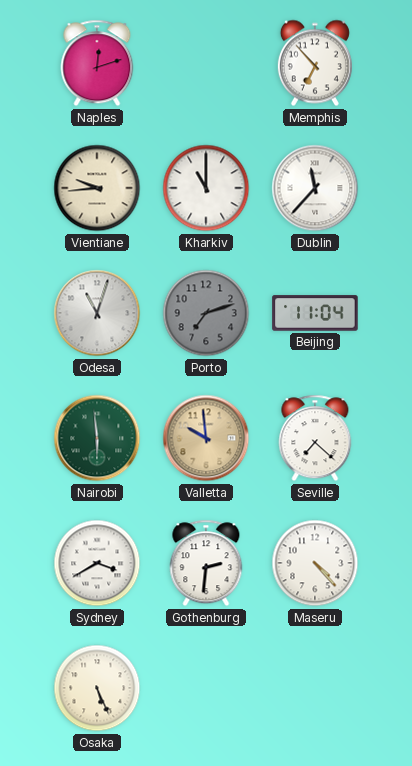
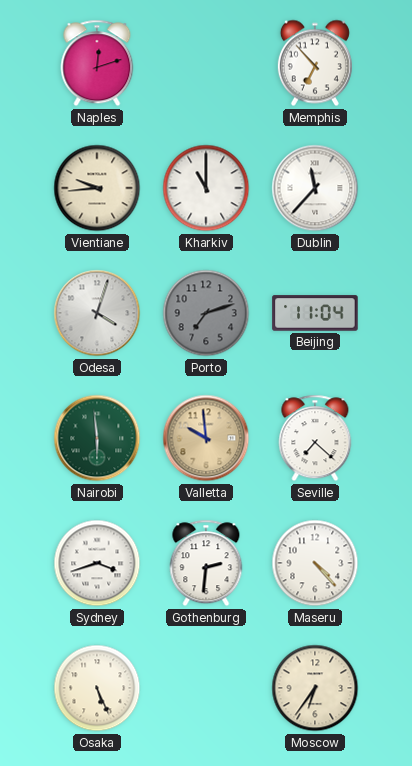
Odesa: 11:03 -> 4:03 (97, 313)
Sydney: 3:40 -> 3:42 (97, 563)
Moscow: none -> 6:36 (315, 688)
